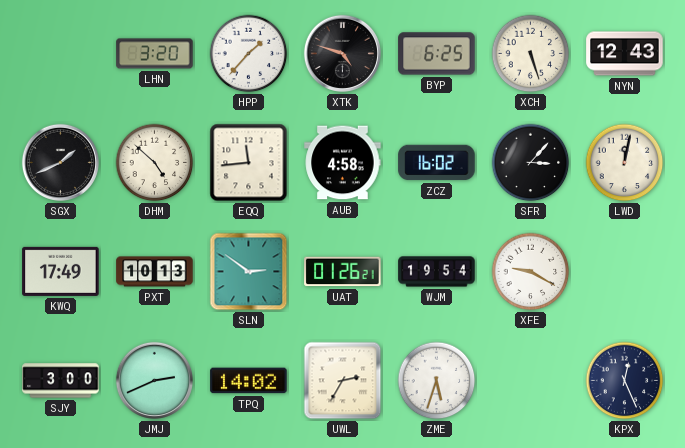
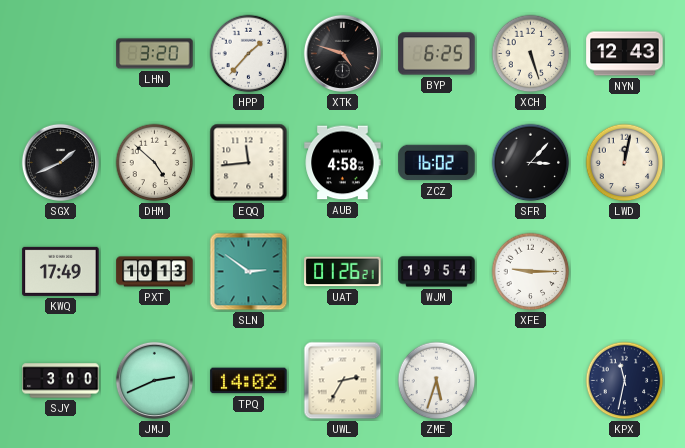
XFE: 9:20 -> 9:15 (531, 272)
KPX: 12:26 -> 11:32 (625, 381)
